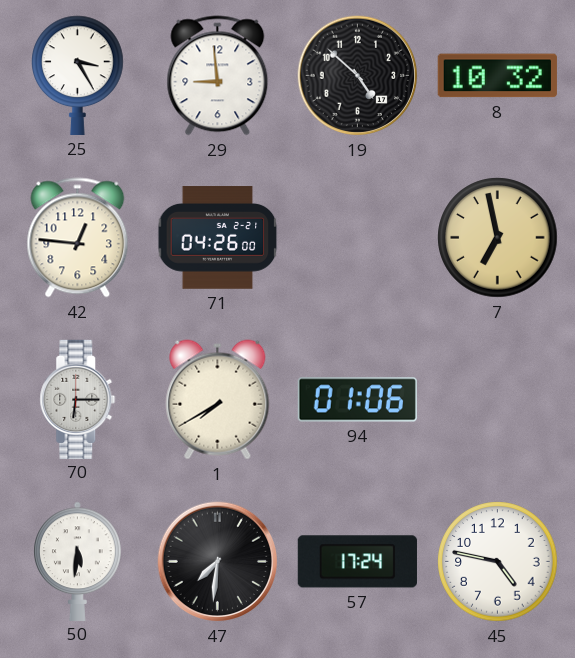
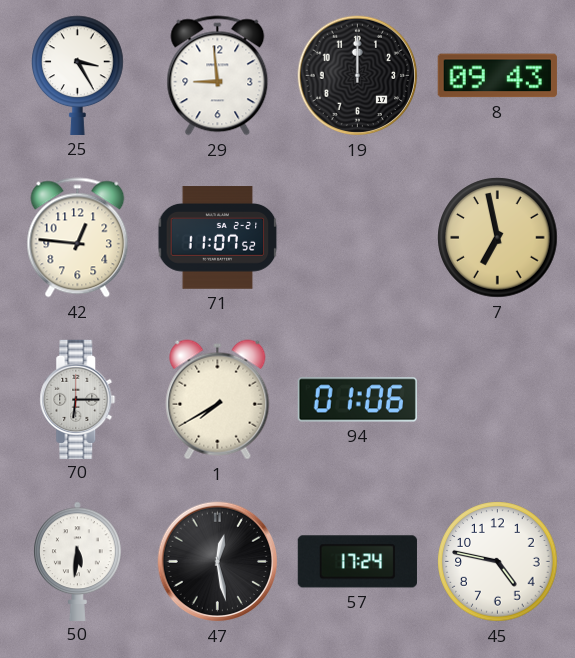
19: 4:52 -> 12:00 (358, 76)
8: 10:32 -> 09:43 (497, 76)
71: 04:26 -> 11:07 (218, 238)
47: 7:31 -> 12:28 (218, 562)
